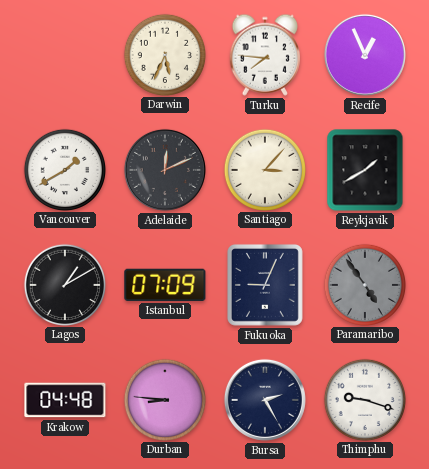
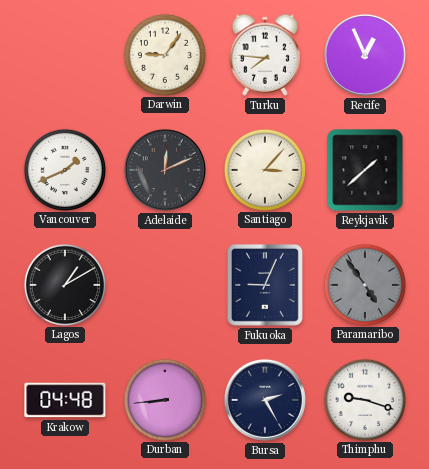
Darwin: 5:34 -> 9:06 (164, 54)
Vancouver: 1:40 -> 1:41 (64, 169)
Reykjavik: 1:40 -> 1:38 (365, 170)
Istanbul: 07:09 -> none (165, 285)
Durban: 8:46 -> 8:44 (164, 399)
